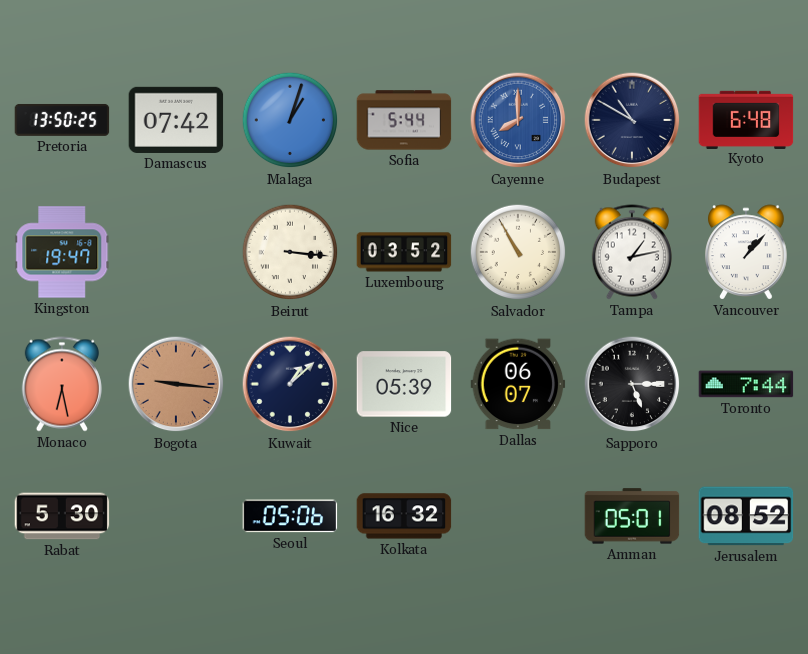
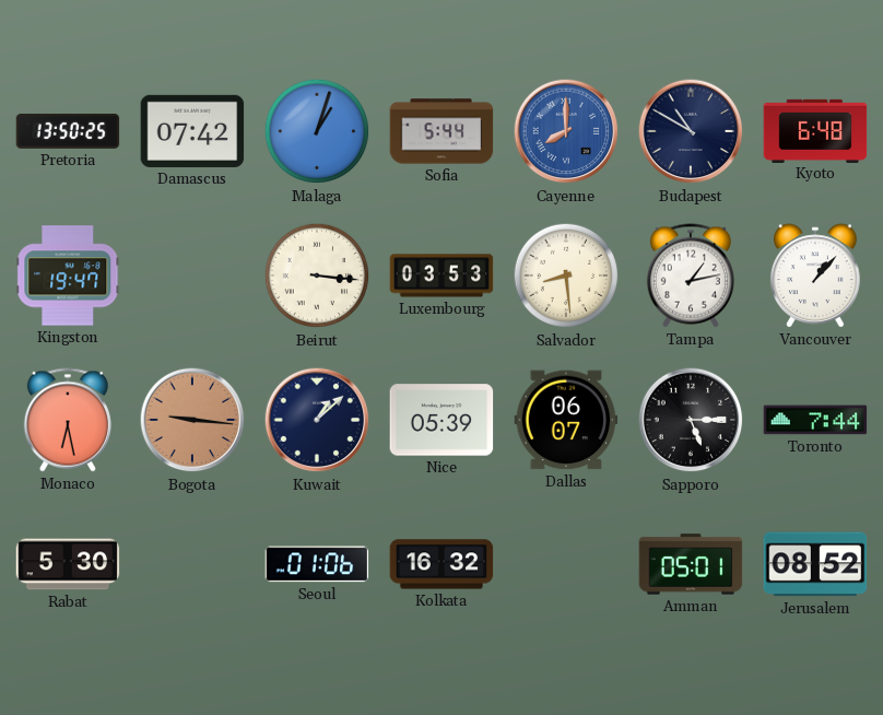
Luxembourg: 03:52 -> 03:53 (441, 276)
Salvador: 10:55 -> 8:29 (566, 276)
Seoul: 05:06 -> 01:06 (317, 564)
